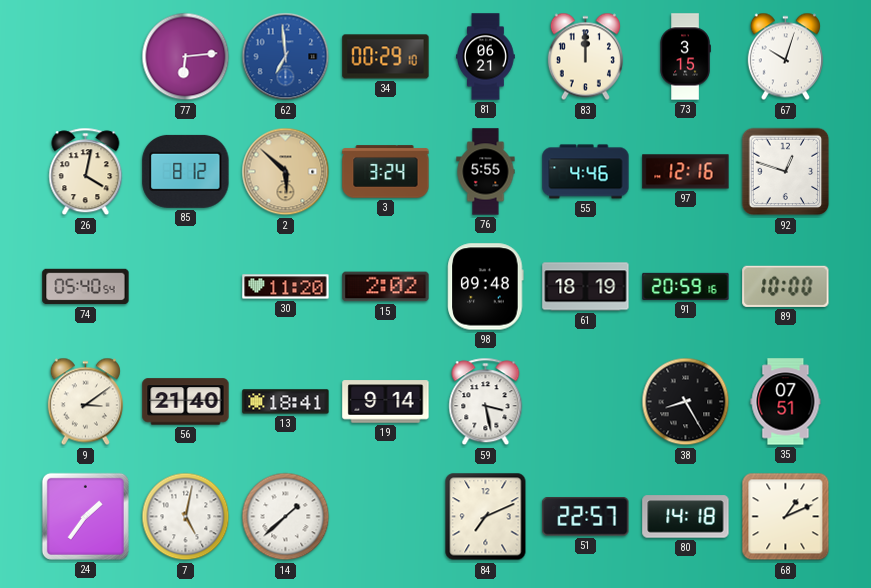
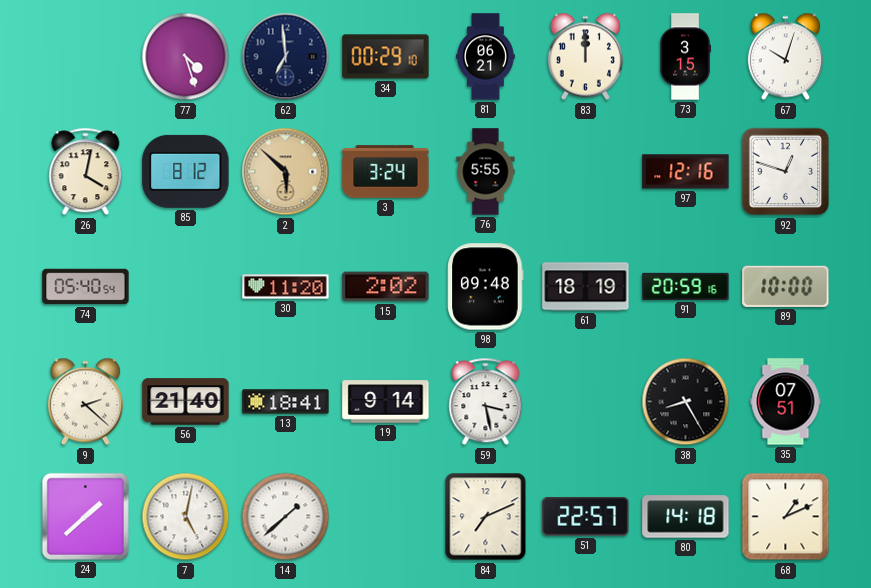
77: 6:14 -> 4:27 (186, 57)
62 dial: blue -> navy (286, 57)
55: 4:46 -> none (586, 172)
9: 3:09 -> 2:22 (85, 402)
24: 1:36 -> 1:38 (85, 516)
